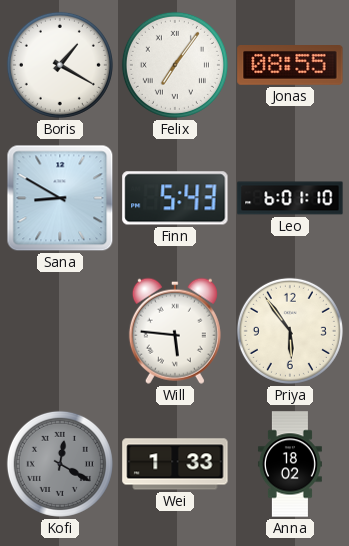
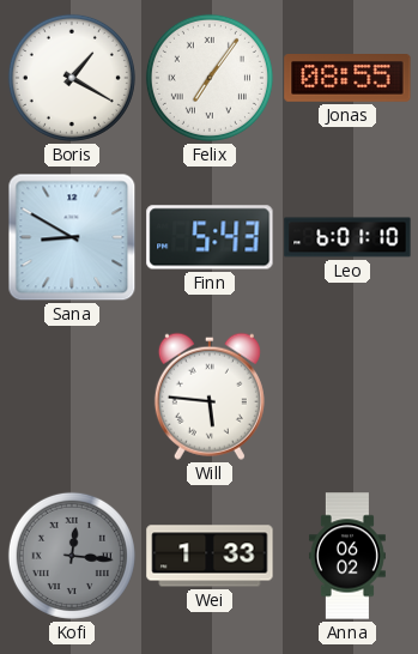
Priya: 5:54 -> none (290, 331)
Kofi: 12:20 -> 12:16 (72, 556)
Anna: 18:02 -> 06:02 (347, 556)
